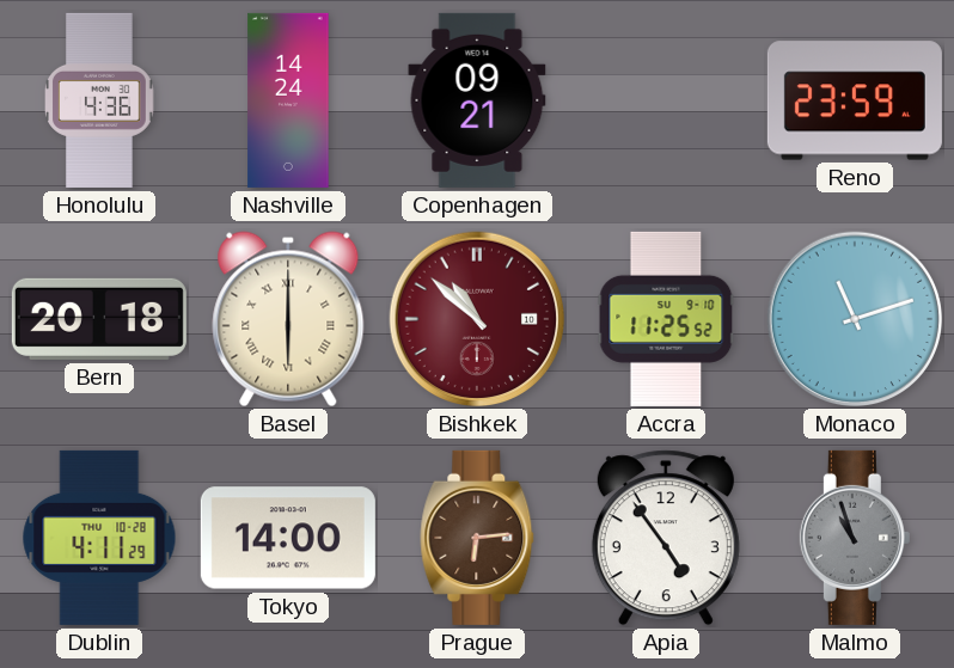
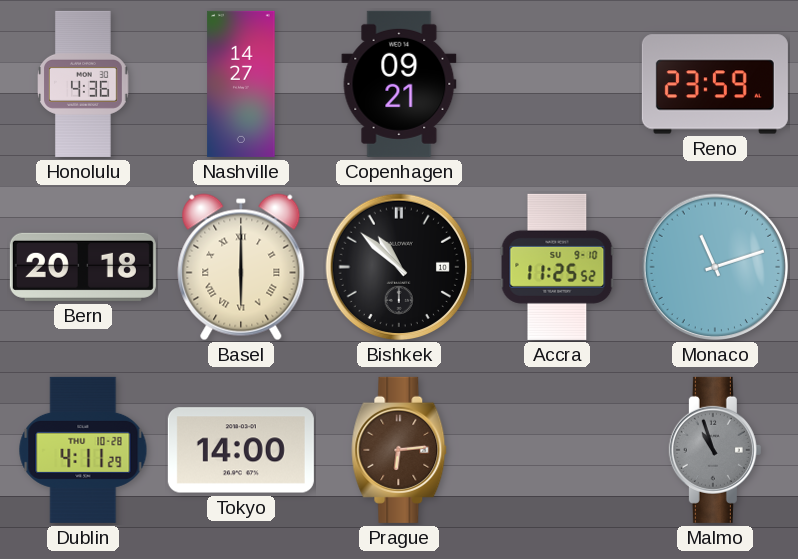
Nashville: 14:24 -> 14:27 (241, 84)
Bishkek dial: burgundy -> black (399, 267)
Apia: 4:54 -> none (666, 538)
